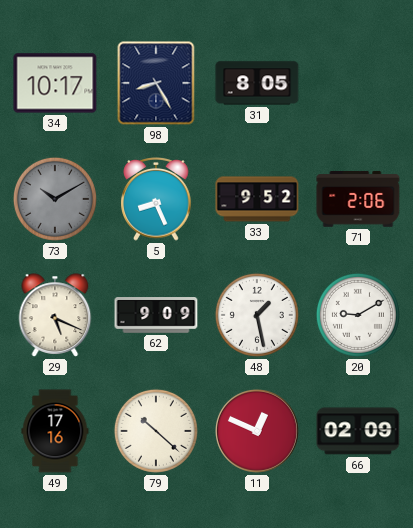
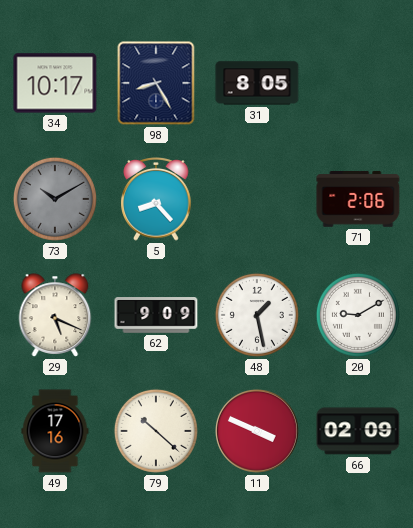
5: 8:26 -> 8:23 (156, 200)
33: 9:52 -> none (257, 199)
11: 12:49 -> 3:49 (257, 431)
